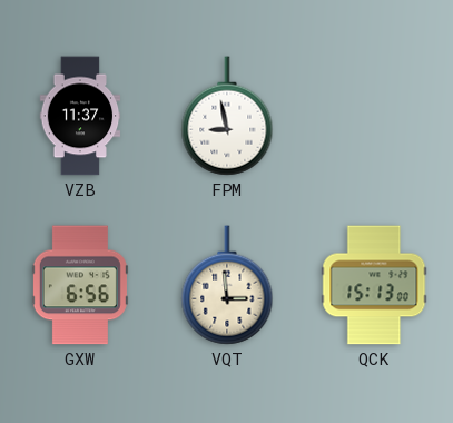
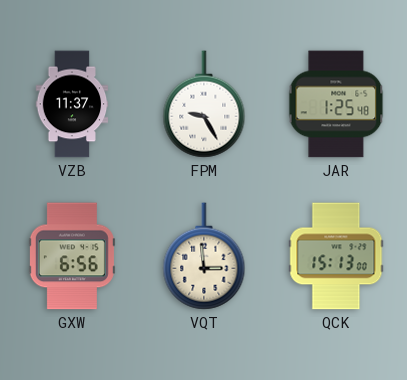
FPM: 8:58 -> 9:25 (204, 104)
JAR: none -> 1:25 (336, 104)
